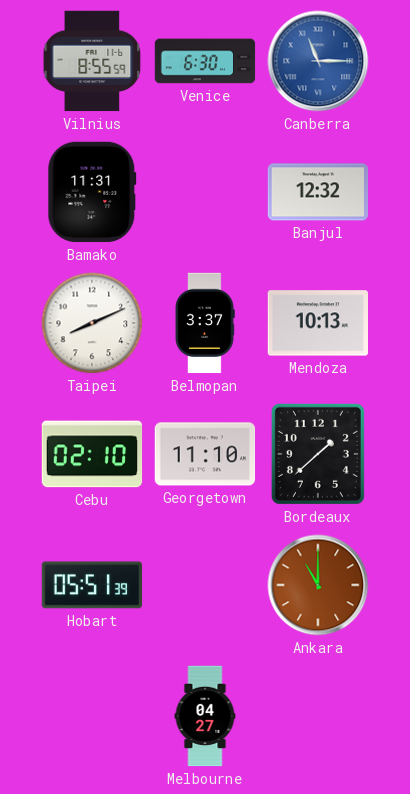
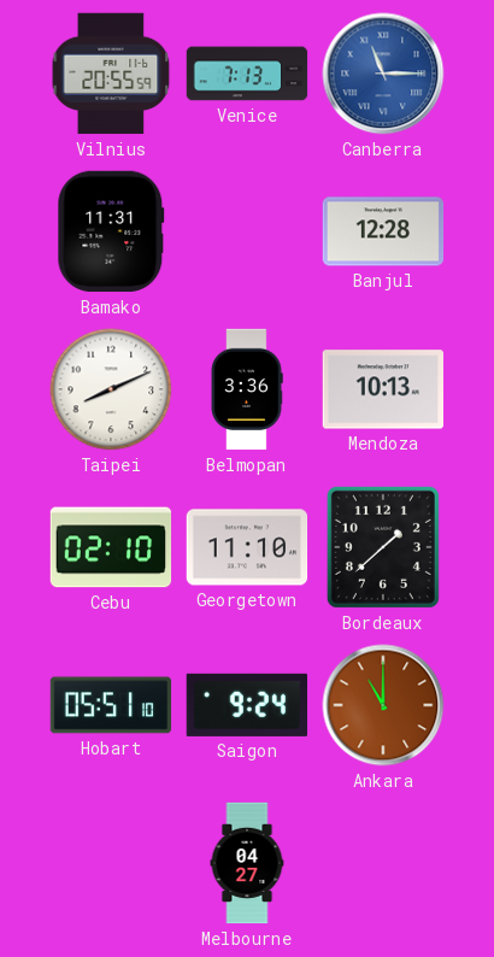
Vilnius: 8:55 -> 20:55 (111, 74)
Venice: 6:30 -> 7:13 (247, 74)
Banjul: 12:32 -> 12:28 (383, 231)
Belmopan: 3:37 -> 3:36 (247, 389)
Hobart: 05:51:39 -> 05:51:10 (111, 705)
Saigon: none -> 9:24 (246, 705)
